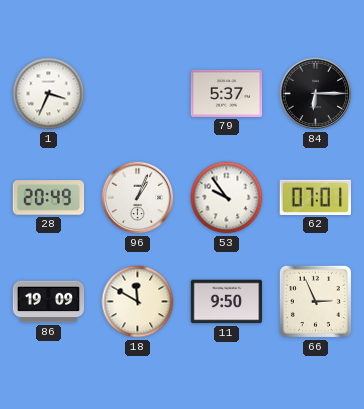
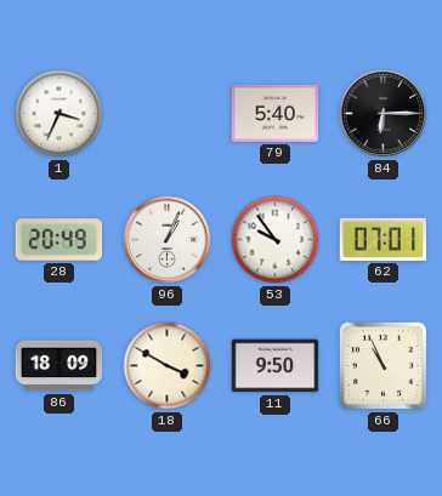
79: 5:37 -> 5:40 (276, 113)
86: 19:09 -> 18:09 (59, 366)
18: 11:50 -> 3:50 (168, 366)
66: 2:56 -> 10:56 (382, 365)
